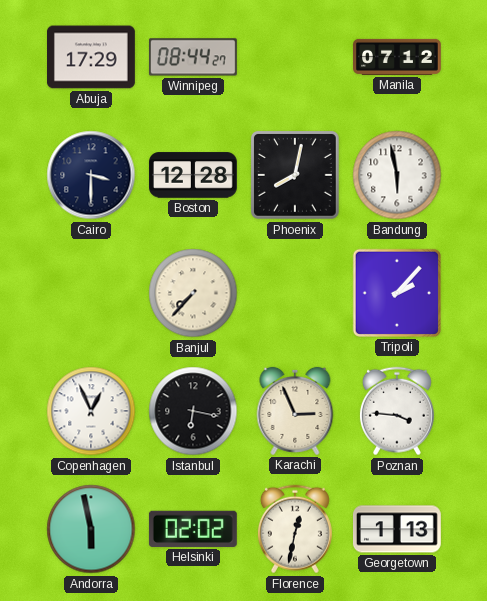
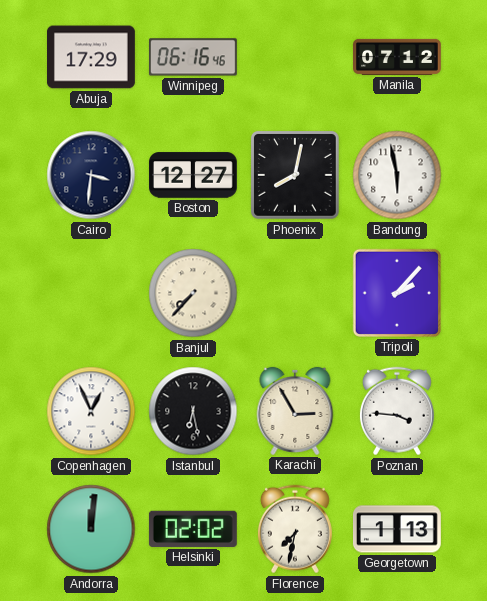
Winnipeg: 08:44 -> 06:16 (193, 57)
Cairo: 3:30 -> 3:31 (91, 175)
Boston: 12:28 -> 12:27 (194, 175)
Istanbul: 6:17 -> 6:28 (193, 411)
Karachi: 2:56 -> 2:55 (295, 411)
Andorra: 5:58 -> 12:01 (91, 529)
Florence: 12:32 -> 7:32 (295, 529)
